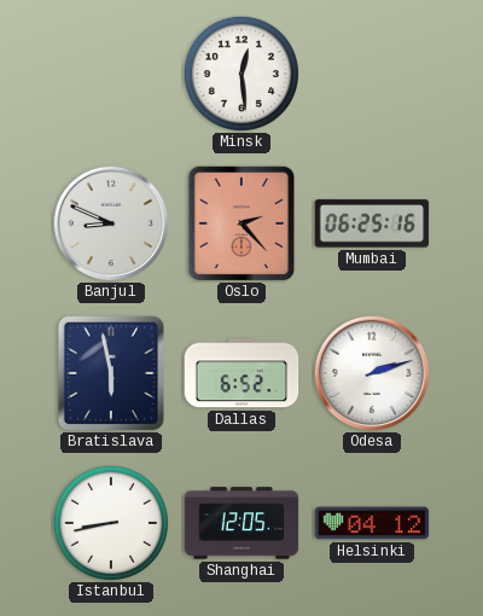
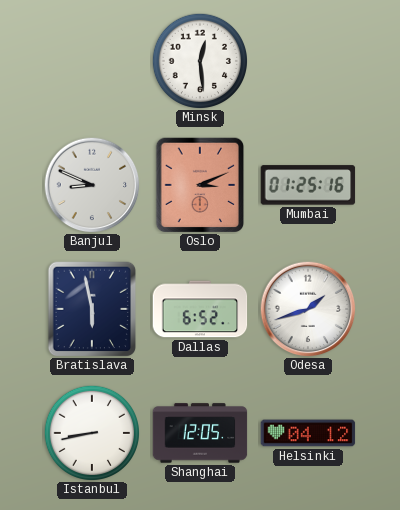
Oslo: 2:23 -> 3:11 (200, 185)
Mumbai: 06:25 -> 01:25 (308, 185)
Odesa: 2:12 -> 1:42 (308, 309)
